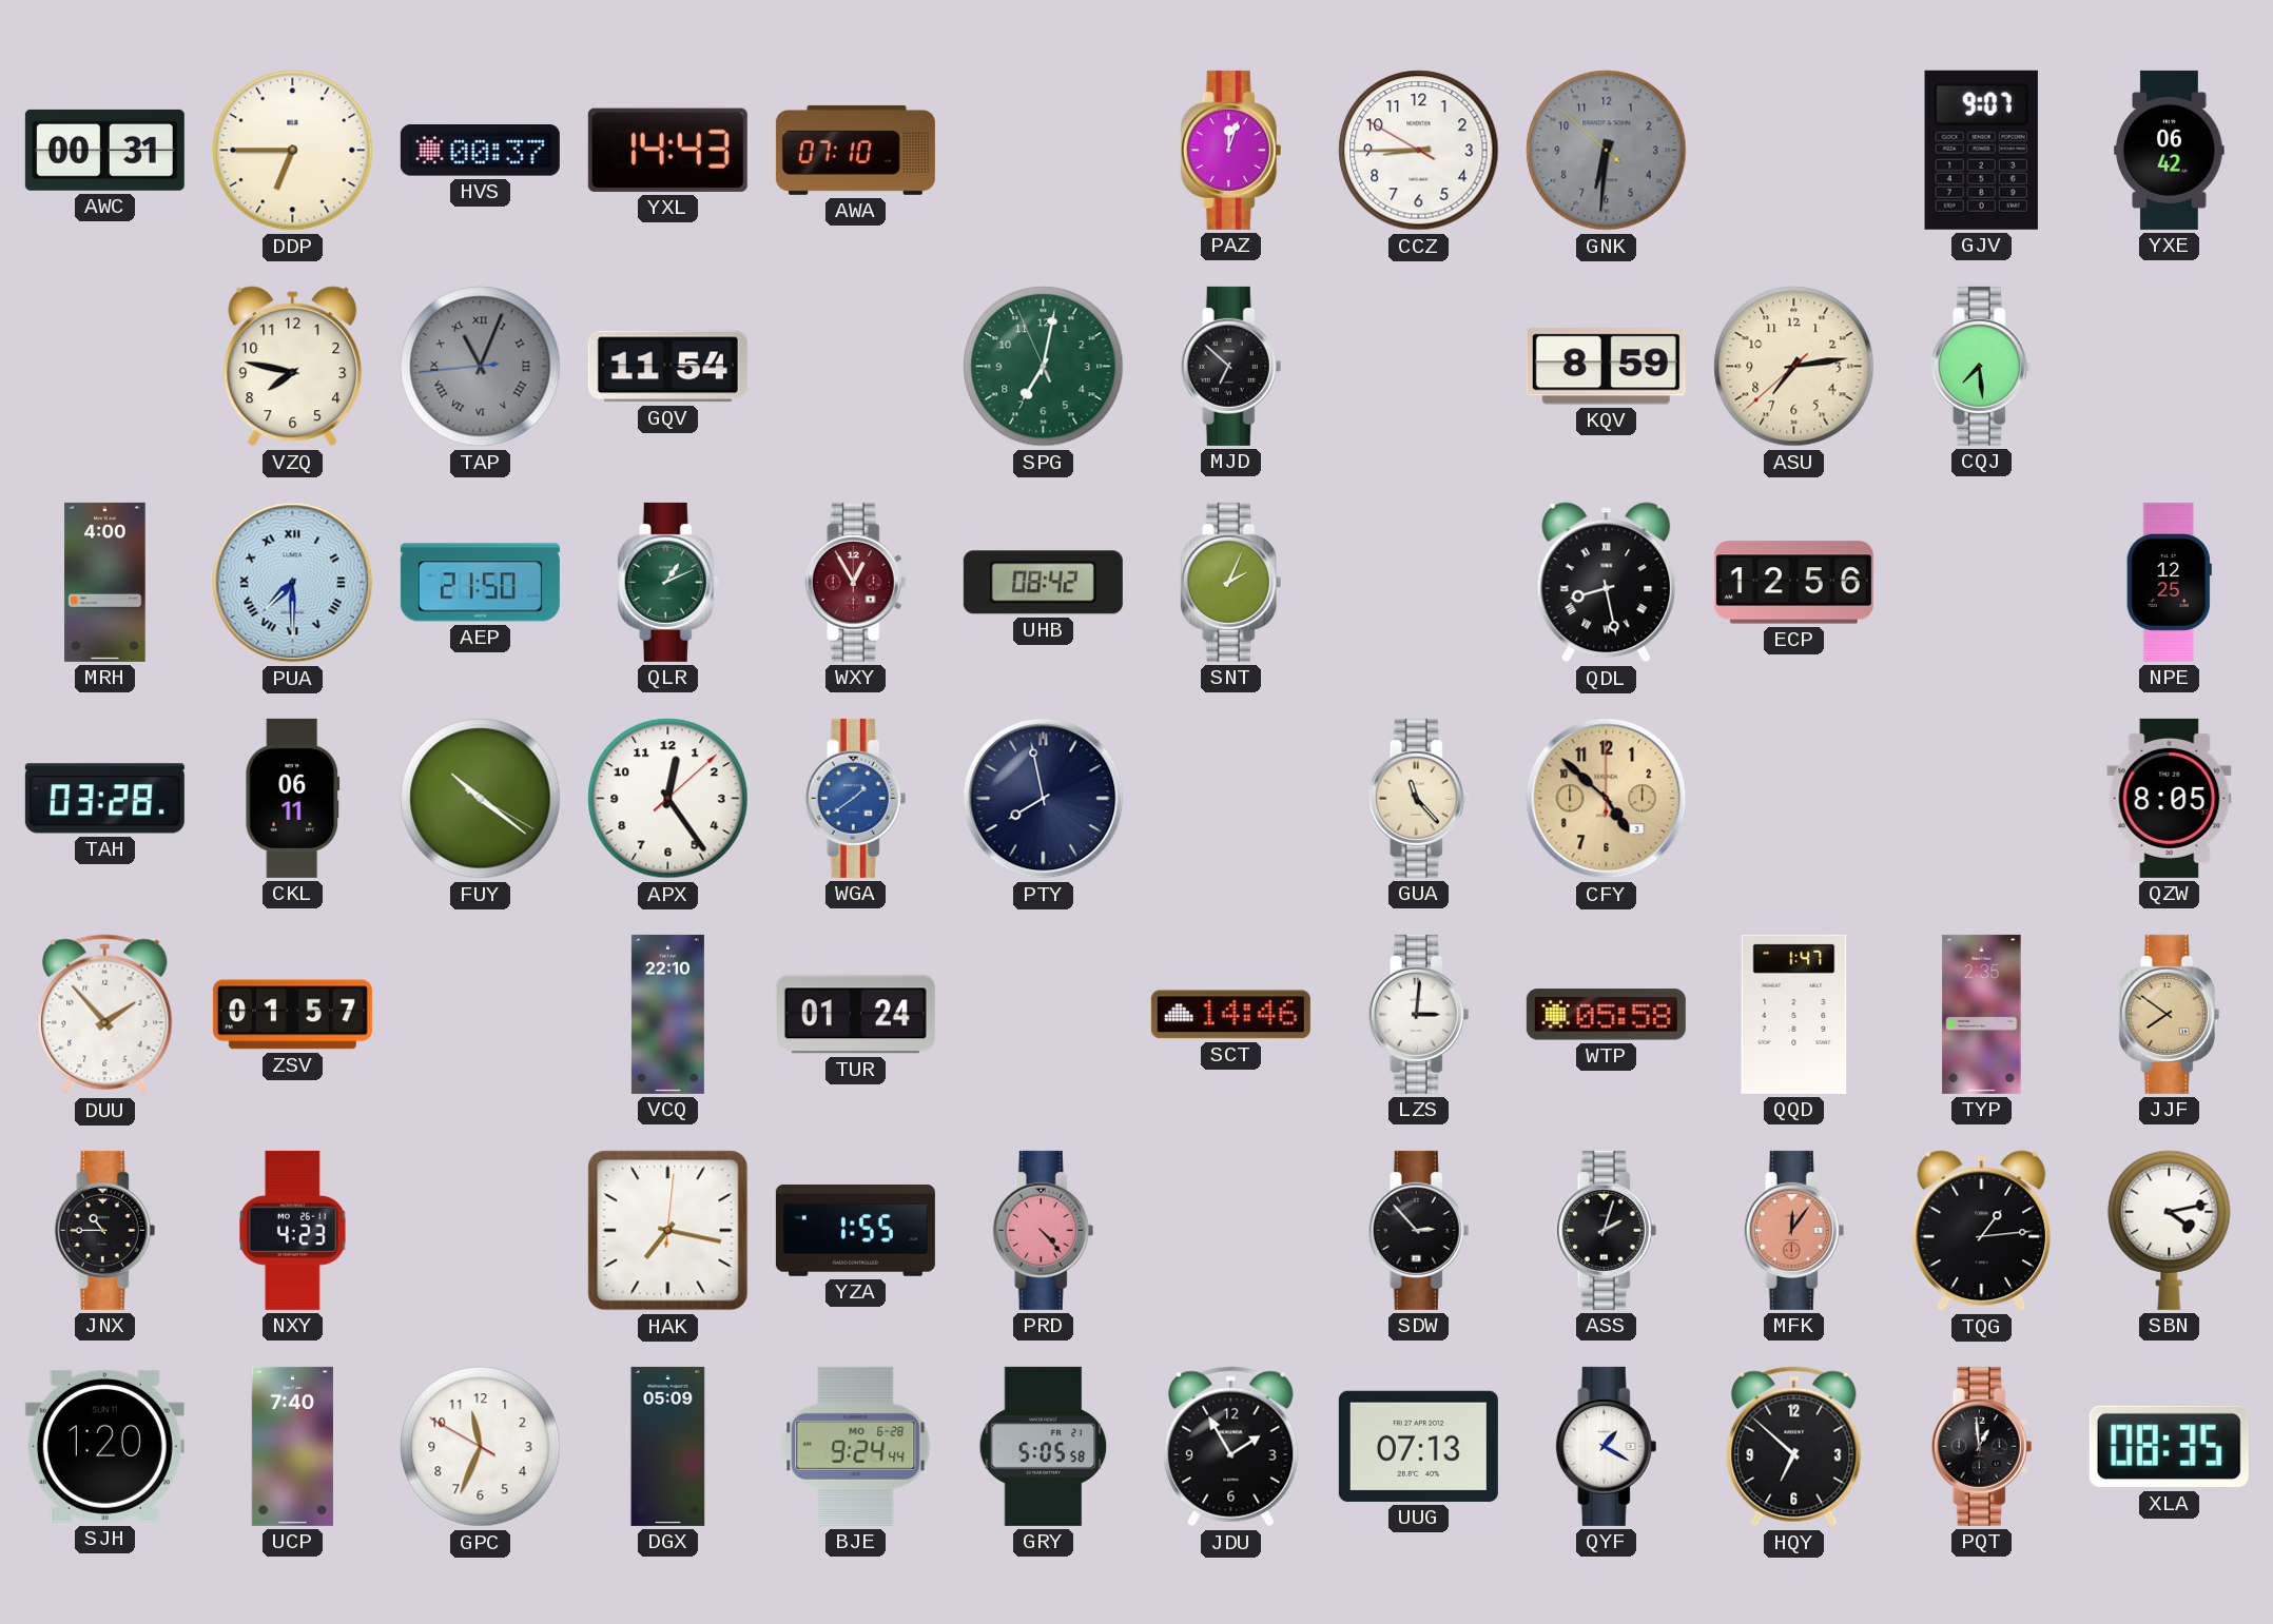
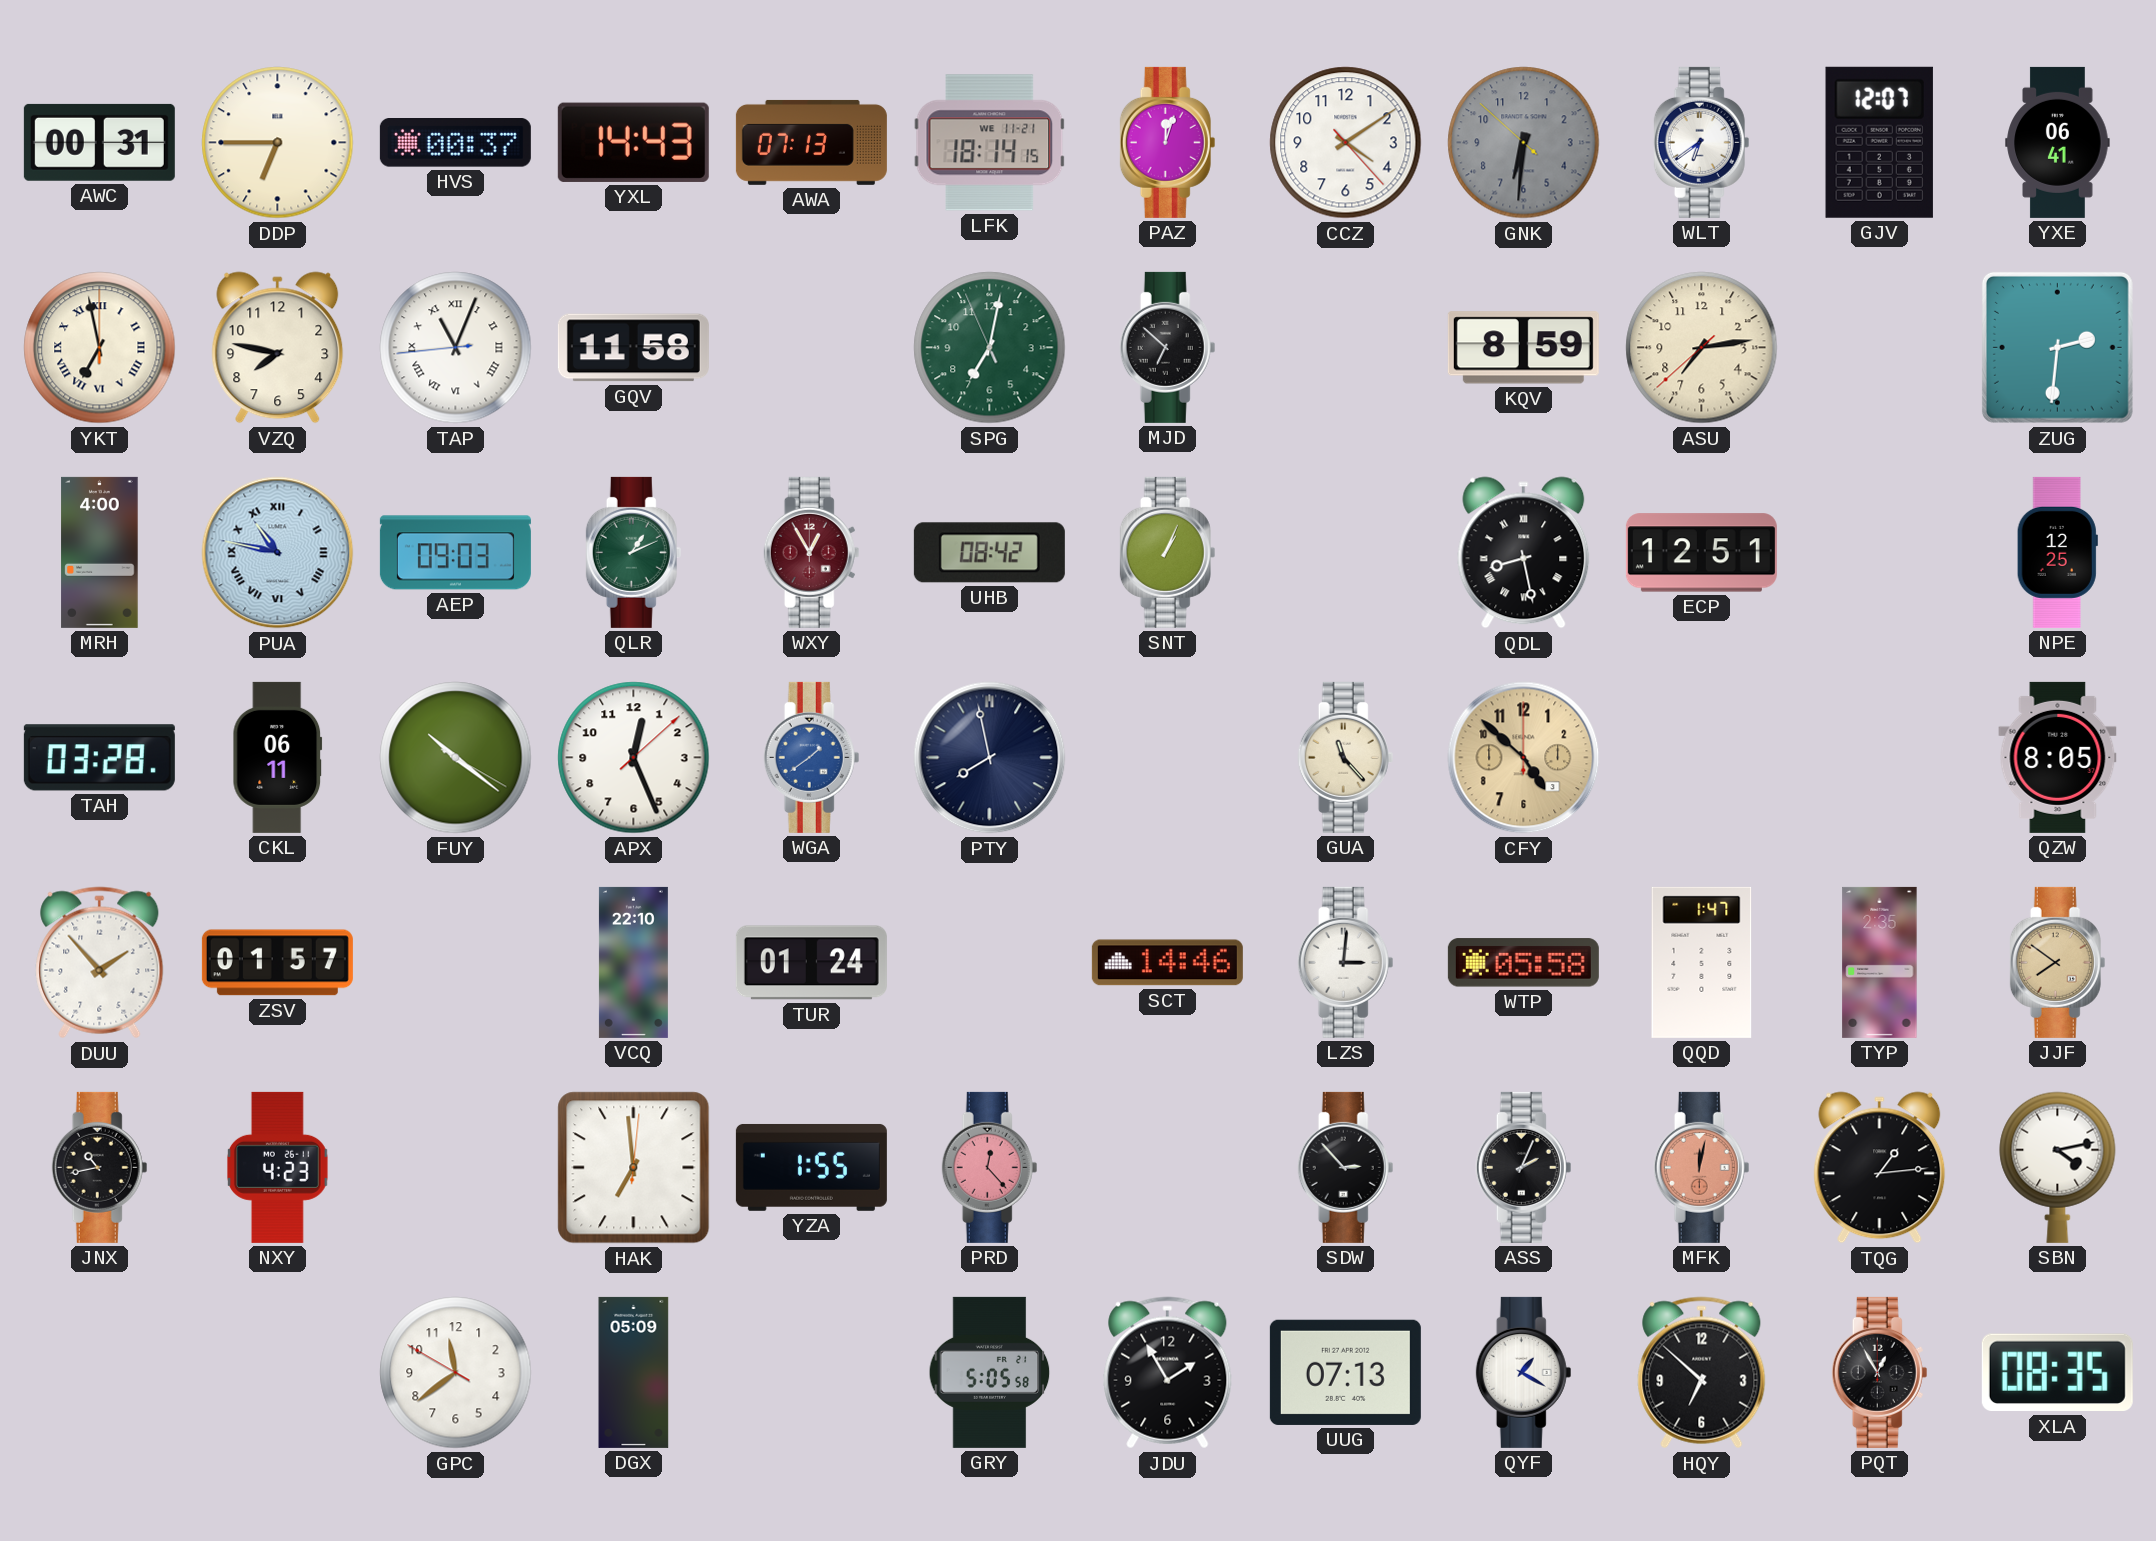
AWA: 07:10 -> 07:13 (811, 142)
LFK: none -> 18:14 (990, 143)
CCZ: 8:44 -> 4:09 (1346, 143)
WLT: none -> 6:39 (1702, 142)
GJV: 9:07 -> 12:07 (1879, 142)
YXE: 06:42 -> 06:41 (2058, 142)
YKT: none -> 6:58 (100, 348)
TAP dial: grey -> white (456, 348)
GQV: 11:54 -> 11:58 (633, 348)
CQJ: 7:29 -> none (1982, 366)
ZUG: none -> 2:31 (2057, 347)
PUA: 7:30 -> 10:47 (278, 553)
AEP: 21:50 -> 09:03 (455, 553)
SNT: 2:04 -> 1:04 (1168, 552)
ECP: 12:56 -> 12:51 (1701, 553)
APX: 12:24 -> 12:26 (634, 758)
JNX: 10:45 -> 10:43 (100, 1167)
HAK: 7:17 -> 6:59 (634, 1168)
PRD: 4:23 -> 12:23 (990, 1167)
ASS: 2:03 -> 2:04 (1524, 1167)
MFK: 12:06 -> 12:02 (1702, 1167)
SJH: 1:20 -> none (104, 1446)
UCP: 7:40 -> none (292, 1446)
GPC: 11:33 -> 11:38 (456, 1373)
BJE: 9:24 -> none (856, 1446)
PQT: 12:59 -> 12:55 (1880, 1372)
